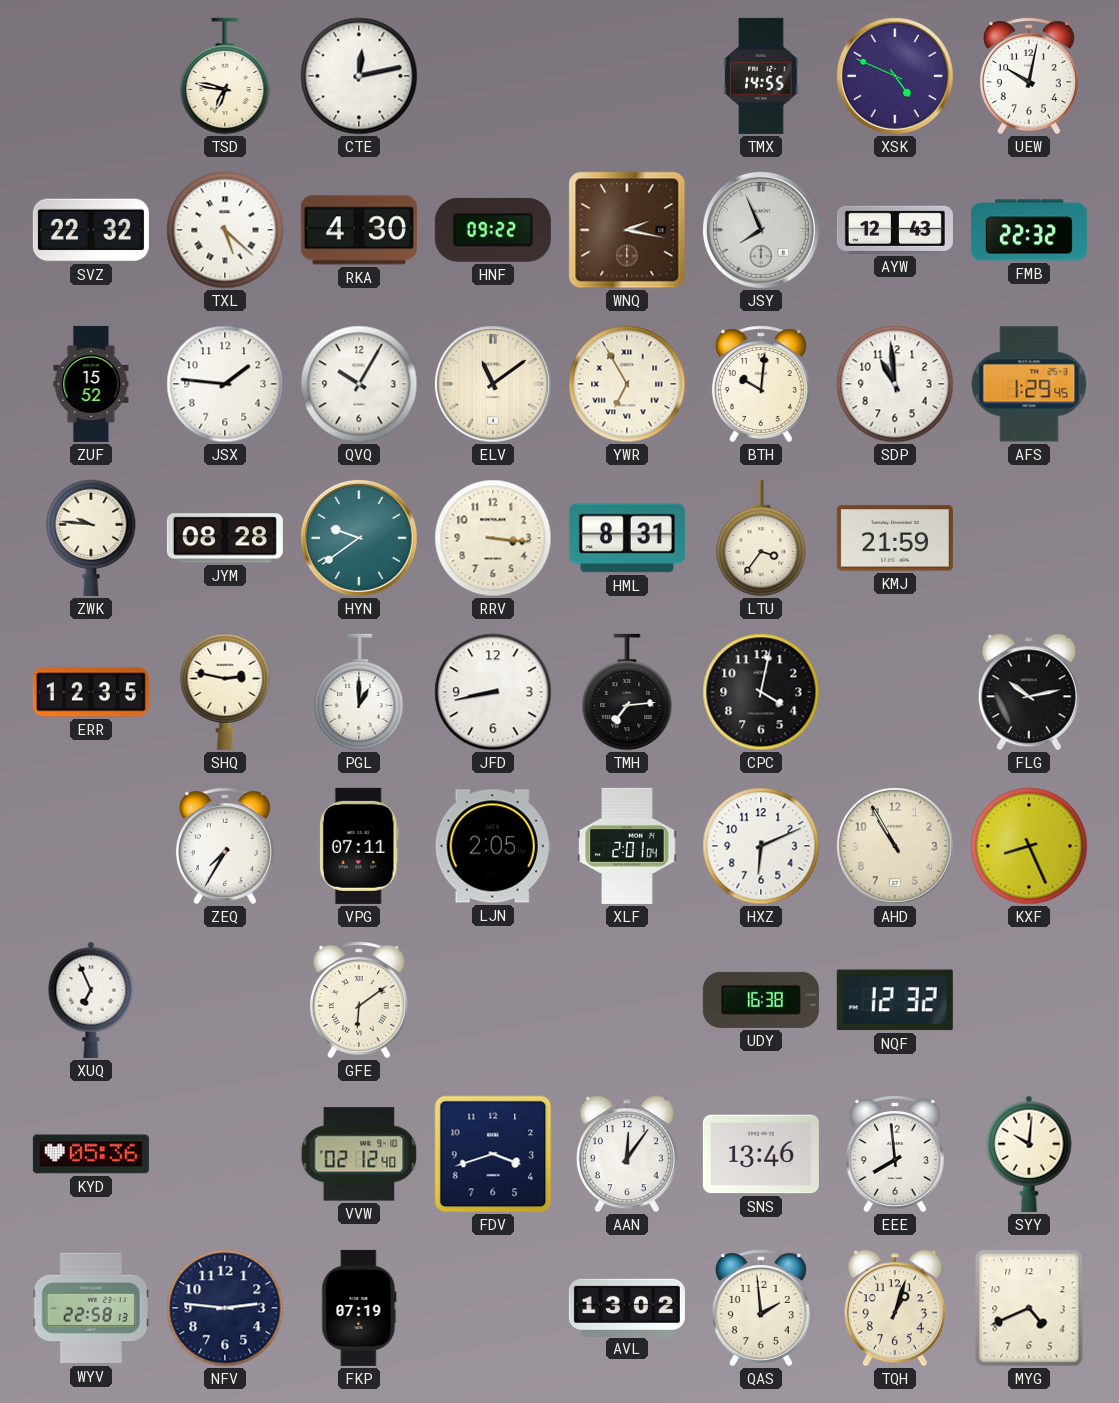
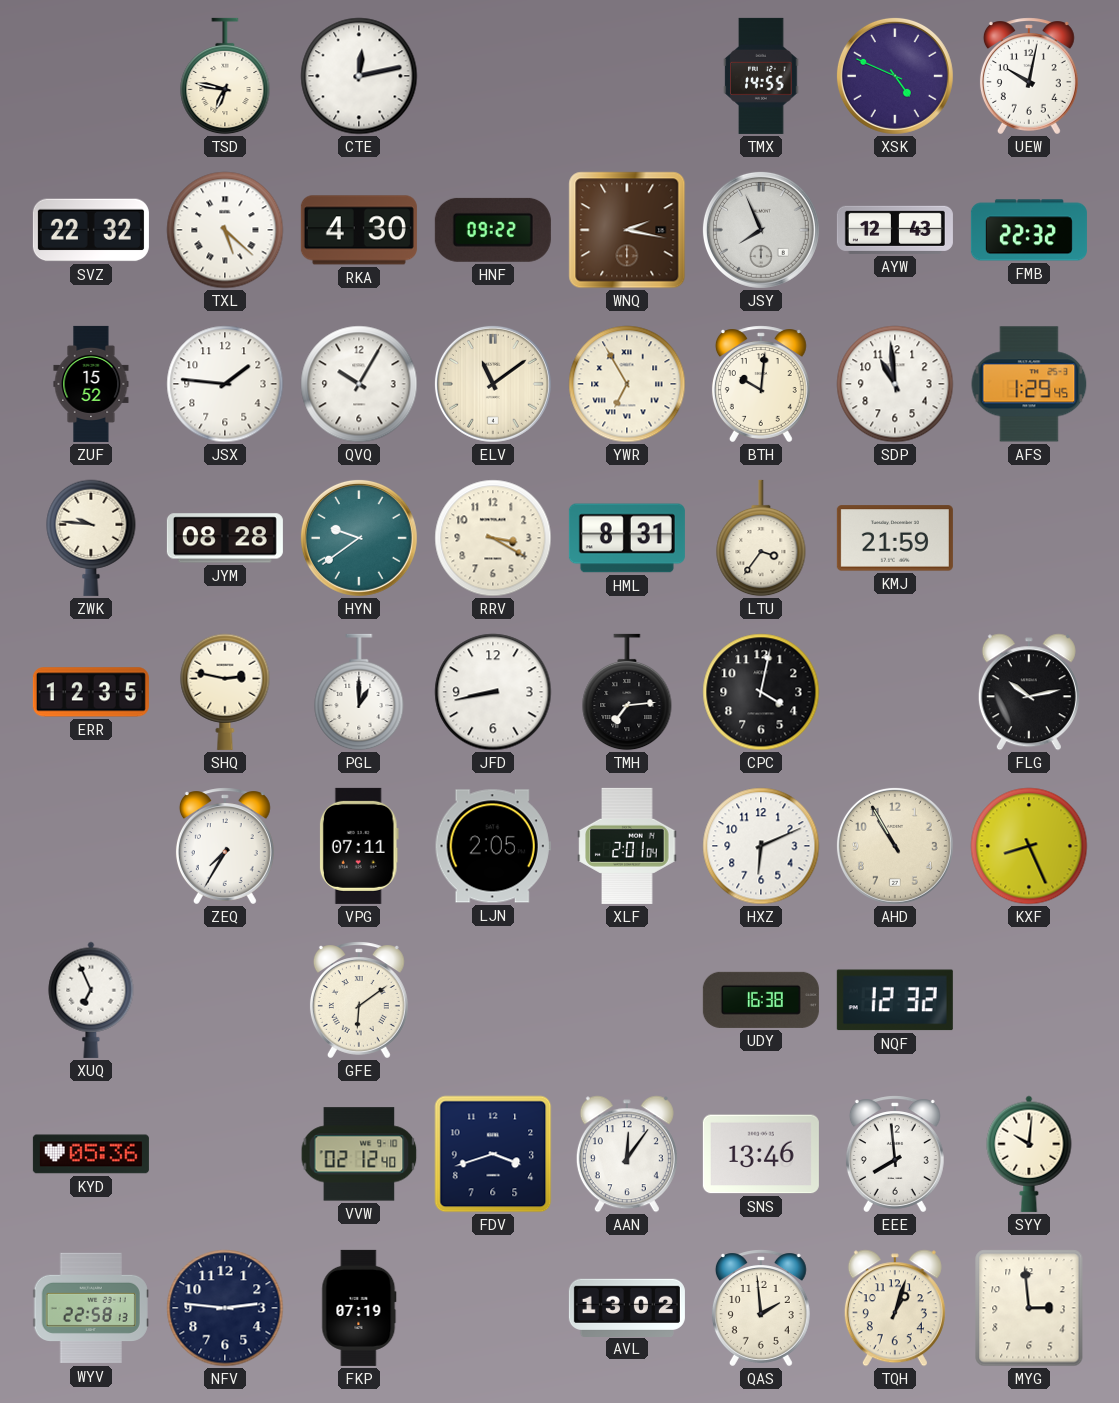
RRV: 3:16 -> 3:20 (493, 538)
MYG: 4:41 -> 2:59 (1029, 1308)
